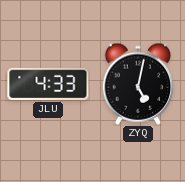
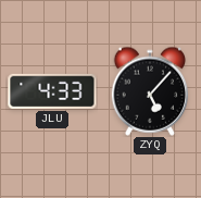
ZYQ: 5:02 -> 5:07 (150, 91)
